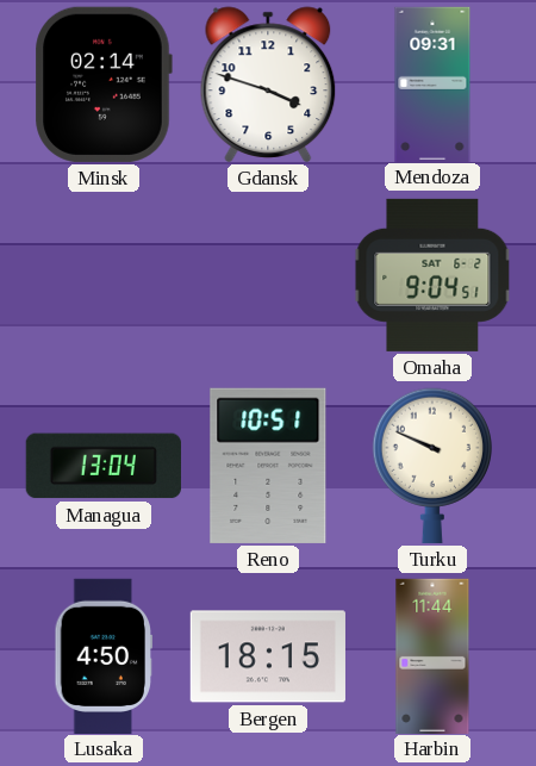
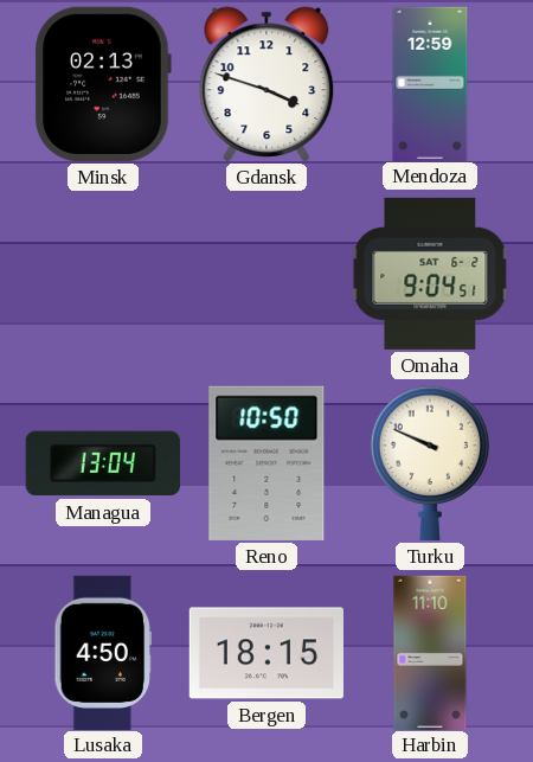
Minsk: 02:14 -> 02:13 (103, 84)
Mendoza: 09:31 -> 12:59 (430, 83)
Reno: 10:51 -> 10:50 (266, 463)
Harbin: 11:44 -> 11:10 (430, 652)
